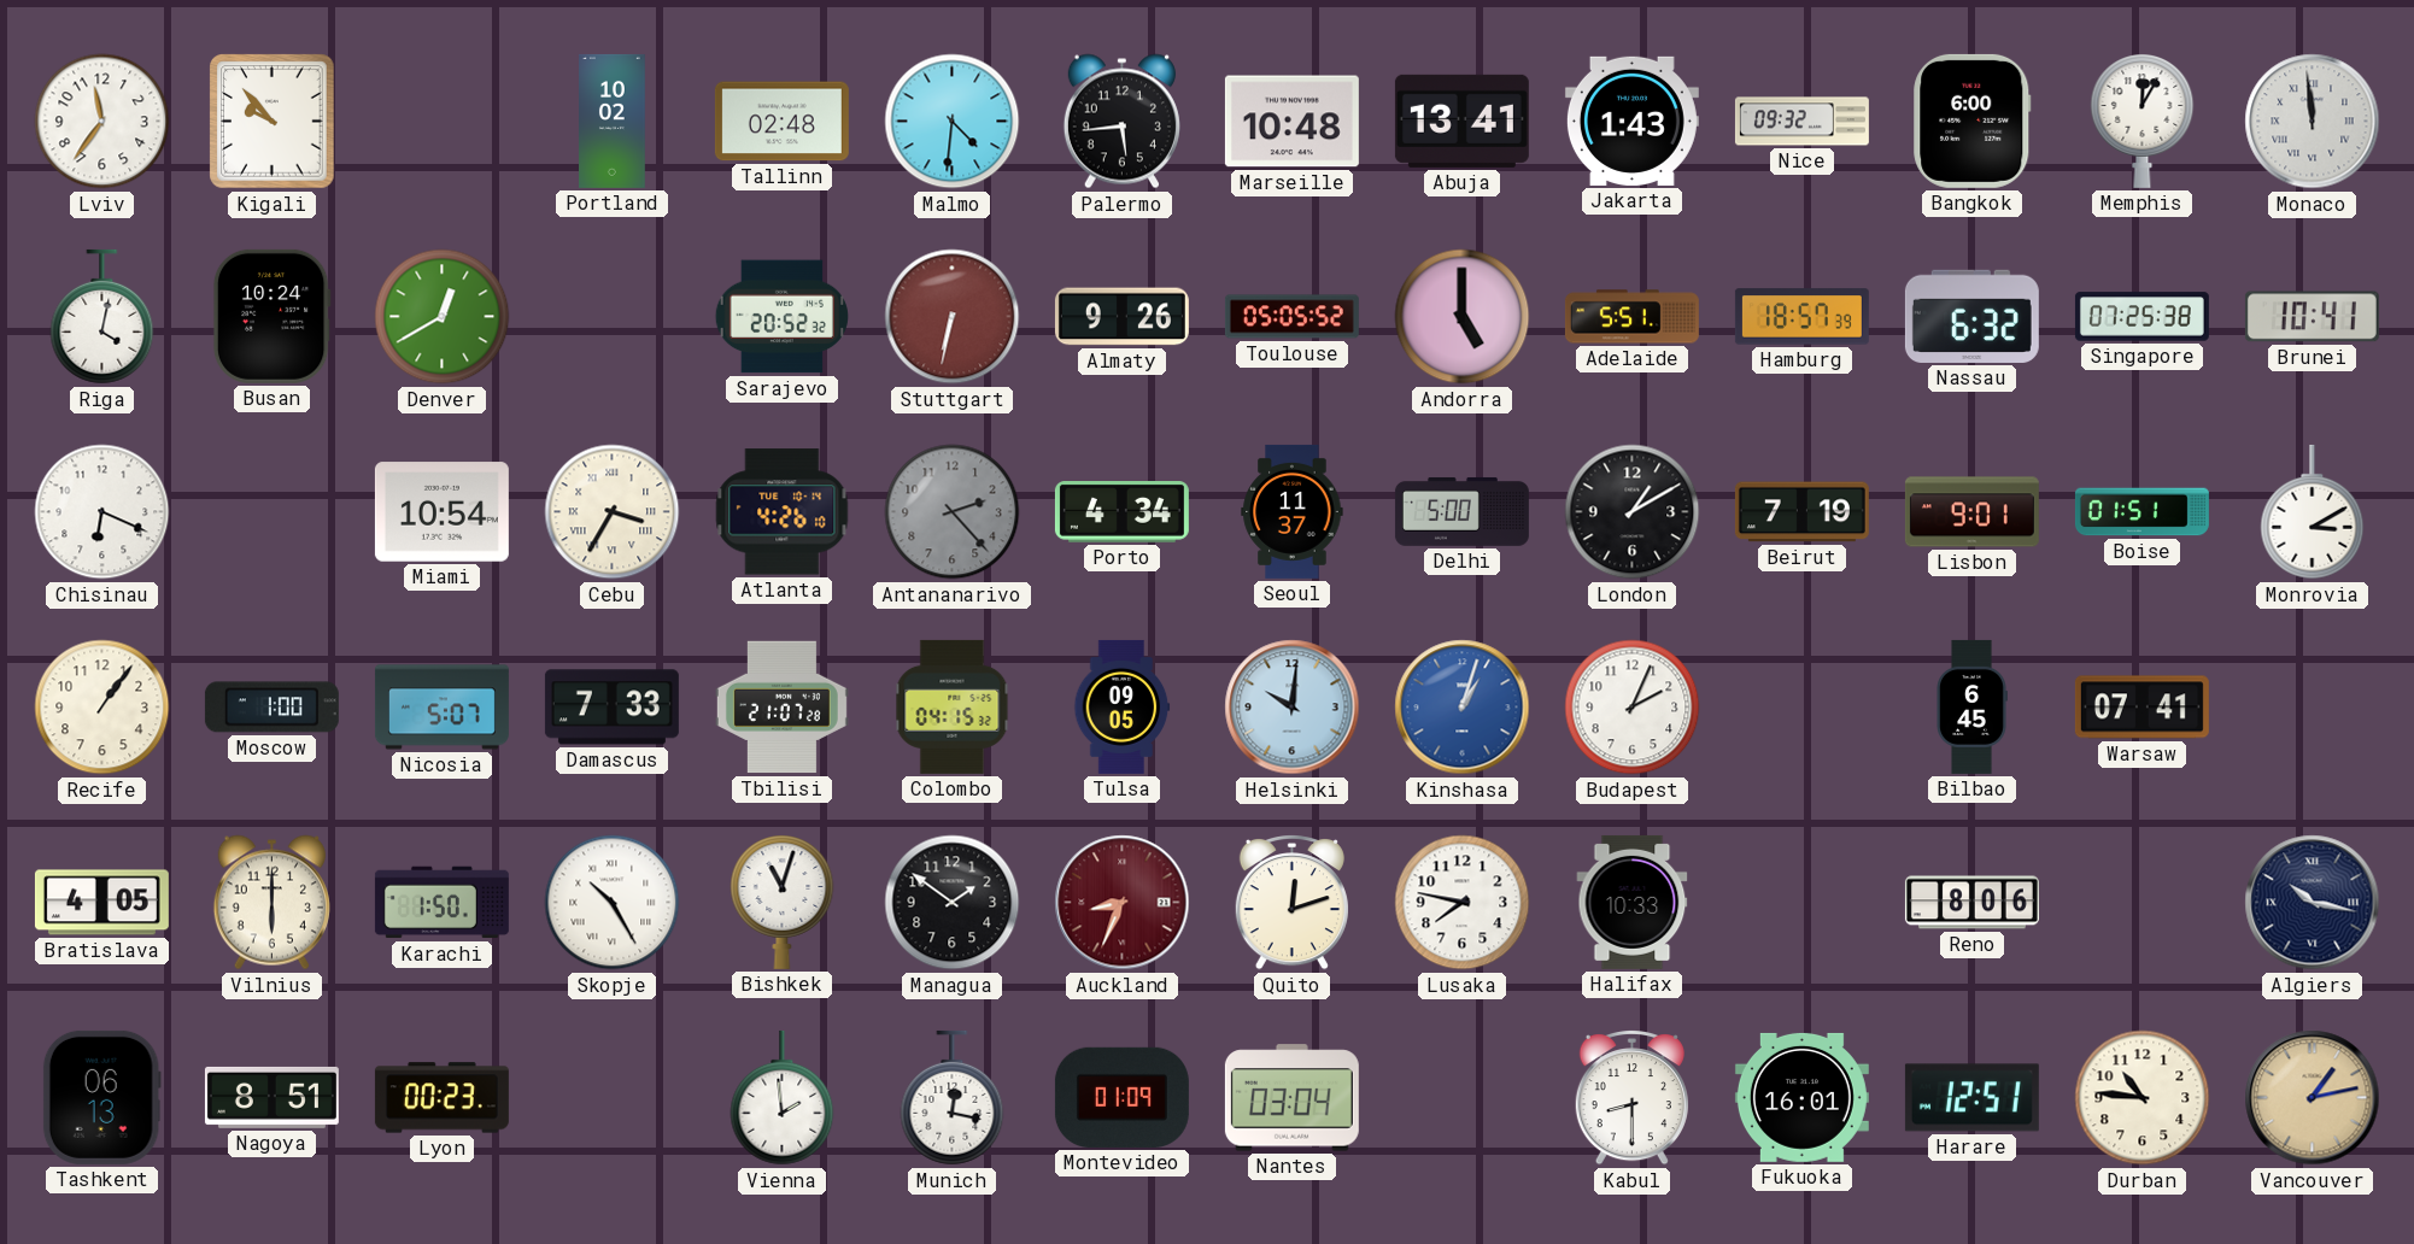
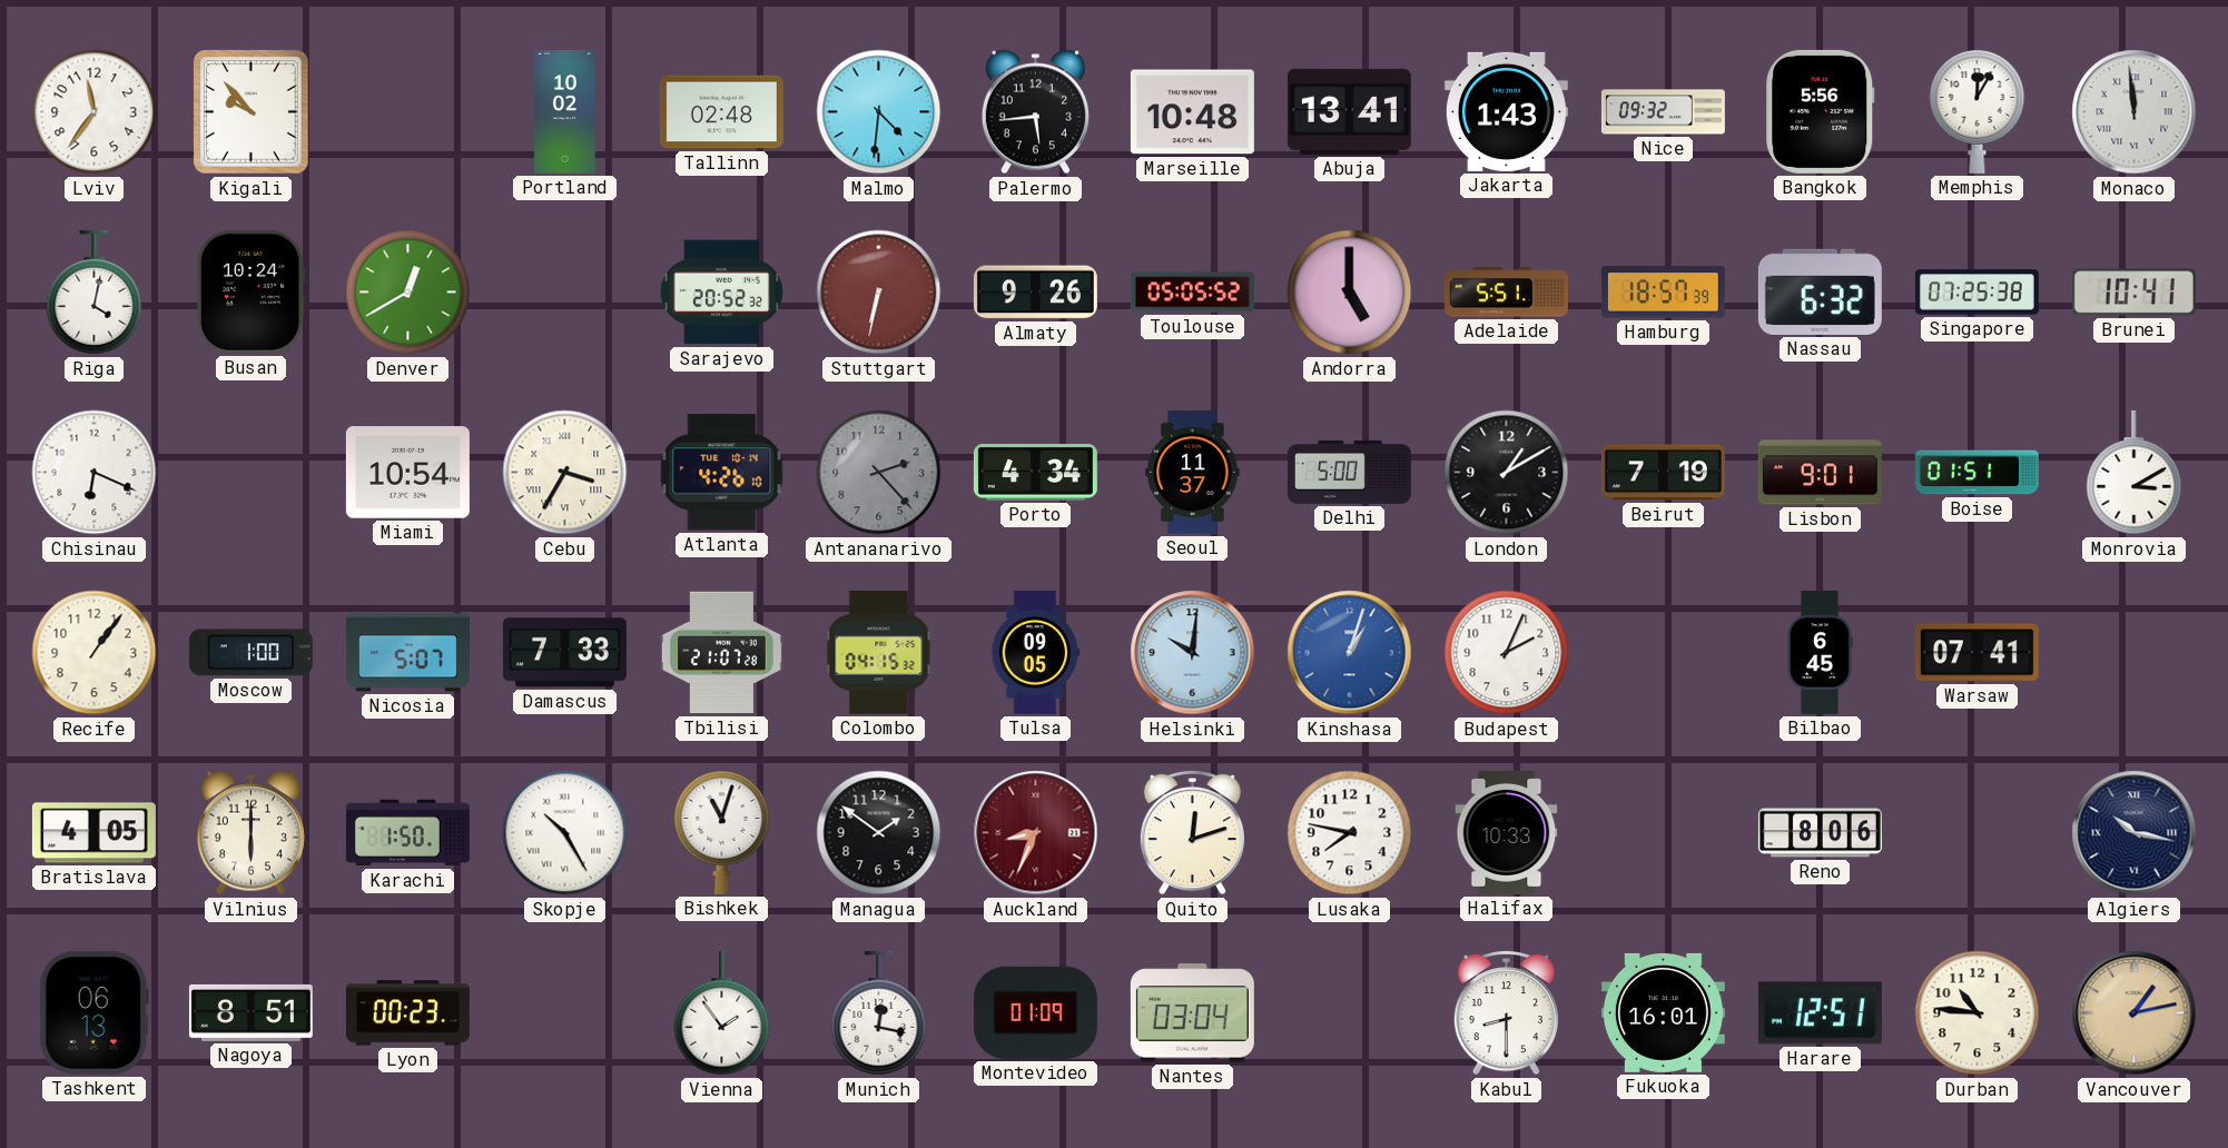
Bangkok: 6:00 -> 5:56 (1821, 111)
Vienna: 1:59 -> 1:54 (722, 1013)
